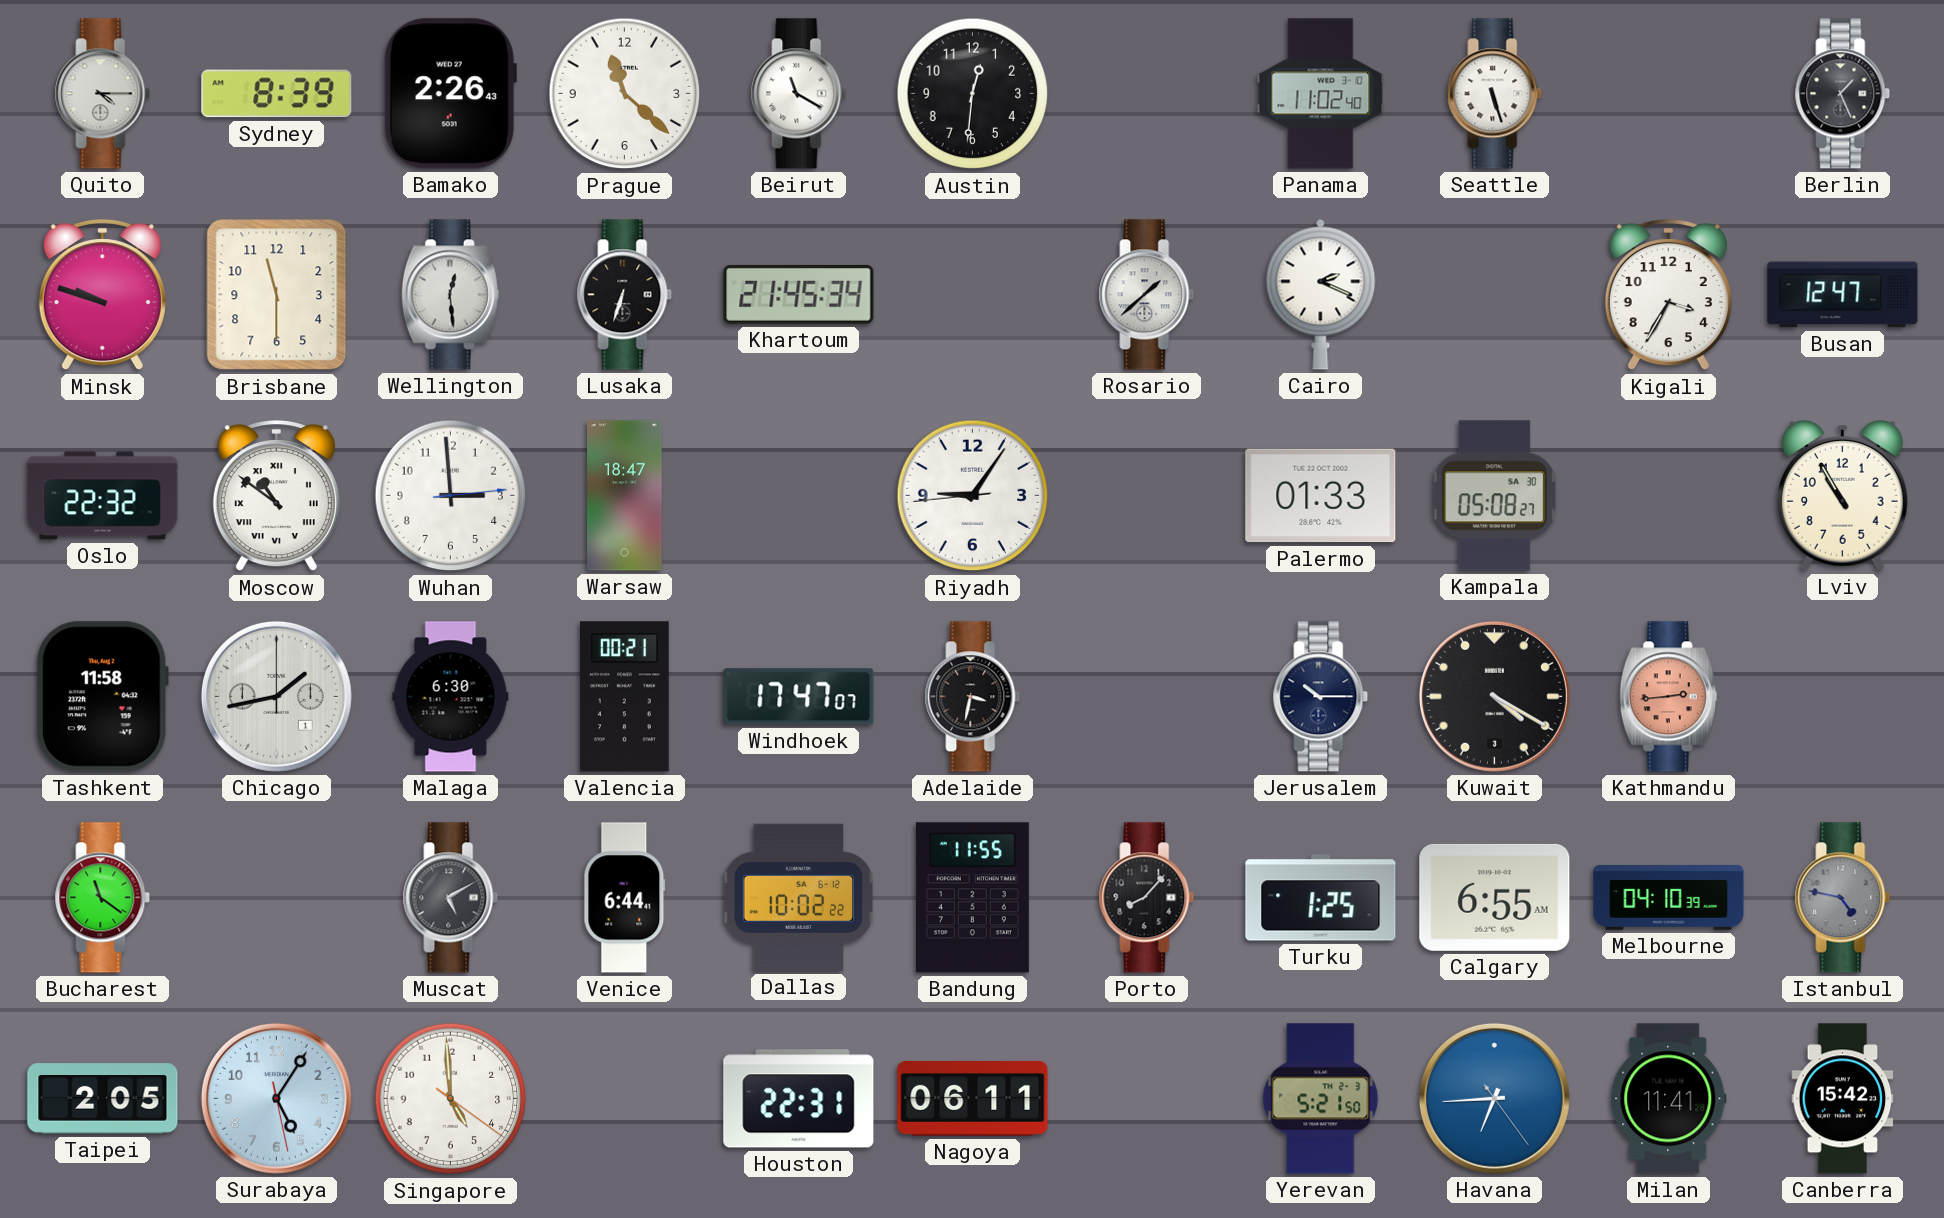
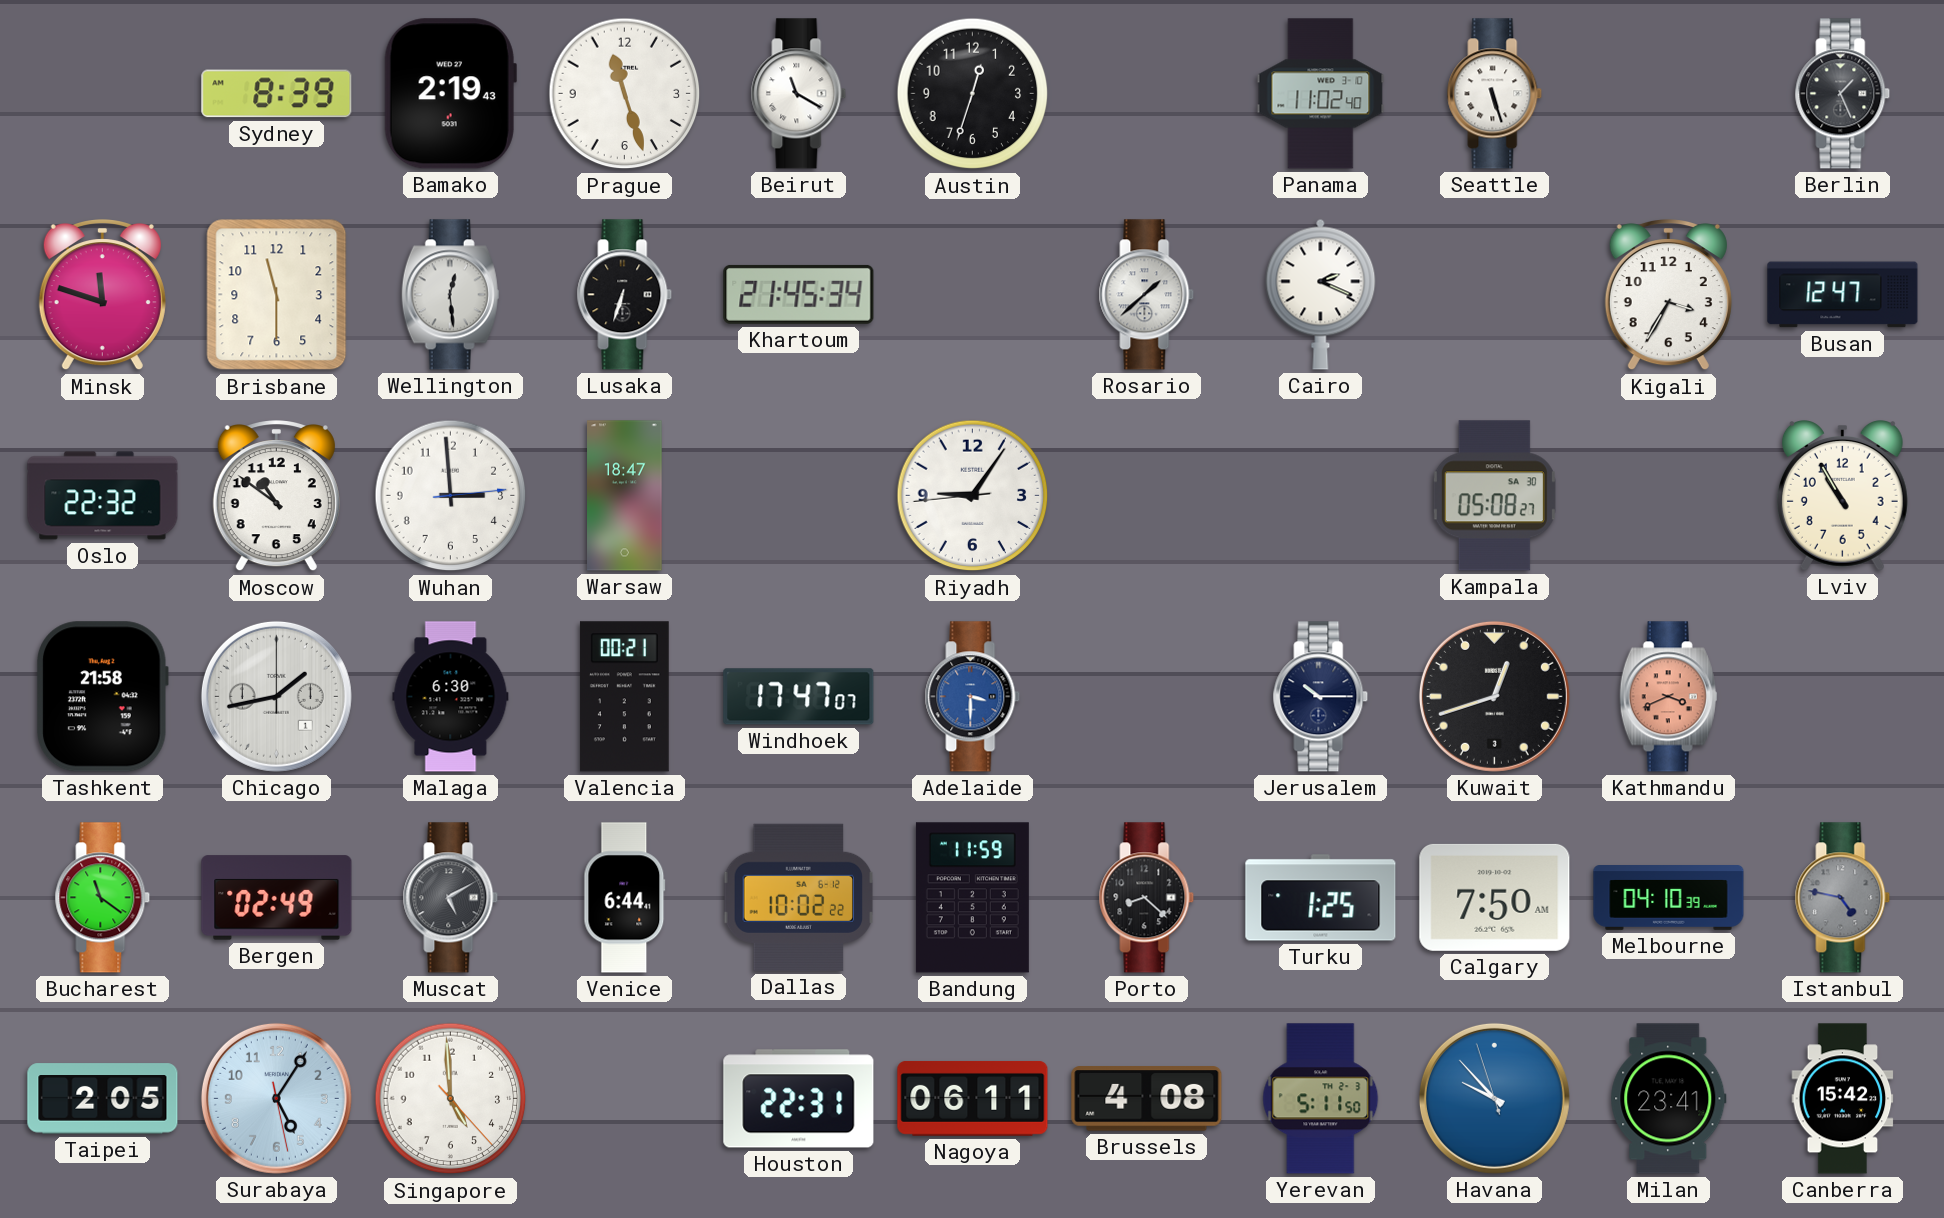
Quito: 4:15 -> none (103, 94)
Bamako: 2:26 -> 2:19 (450, 94)
Prague: 11:22 -> 11:27 (625, 94)
Austin: 12:31 -> 12:33 (973, 94)
Minsk: 9:48 -> 11:48 (102, 296)
Moscow numerals: Roman -> Arabic (276, 497)
Palermo: 01:33 -> none (1321, 496)
Tashkent: 11:58 -> 21:58 (103, 697)
Adelaide: 3:32 -> 3:30 (973, 697)
Adelaide dial: black -> blue (973, 697)
Kuwait: 4:20 -> 12:42 (1494, 696)
Kathmandu: 2:44 -> 3:41 (1668, 697)
Bergen: none -> 02:49 (277, 898)
Bandung: 11:55 -> 11:59 (972, 898)
Porto: 8:07 -> 8:22 (1147, 898)
Calgary: 6:55 -> 7:50 (1495, 897)
Singapore: 4:59:21 -> 4:59:23 (451, 1099)
Brussels: none -> 4:08 (1147, 1099)
Yerevan: 5:21 -> 5:11 (1321, 1099)
Havana: 6:44 -> 9:52 (1494, 1098)
Milan: 11:41 -> 23:41 (1669, 1099)
